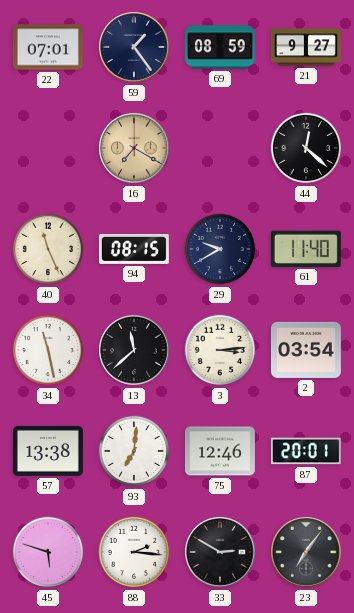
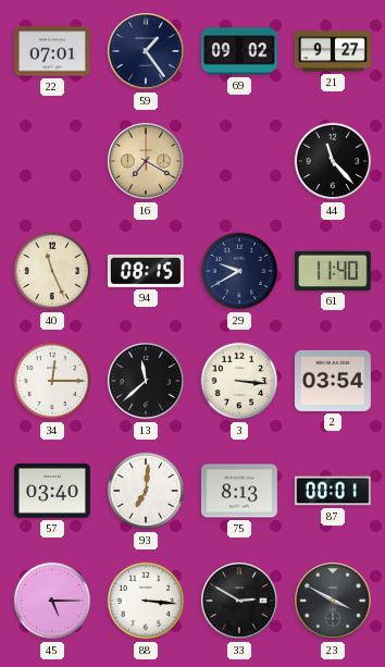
69: 08:59 -> 09:02 (239, 51)
44: 12:22 -> 11:23 (333, 161)
34: 11:28 -> 12:15 (52, 381)
3: 3:14 -> 3:16 (239, 381)
57: 13:38 -> 03:40 (52, 491)
75: 12:46 -> 8:13 (239, 491)
87: 20:01 -> 00:01 (333, 491)
45: 5:48 -> 5:15 (52, 601)
88: 2:16 -> 3:16 (146, 601)
23: 7:06 -> 3:50 (334, 602)
